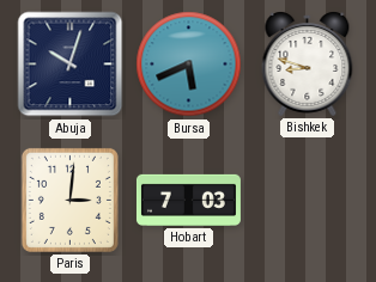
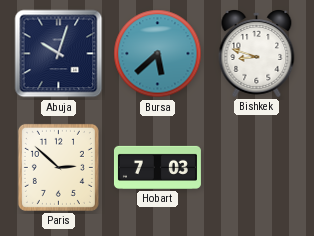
Bursa: 5:41 -> 5:38 (158, 54)
Paris: 3:01 -> 2:52 (58, 167)
